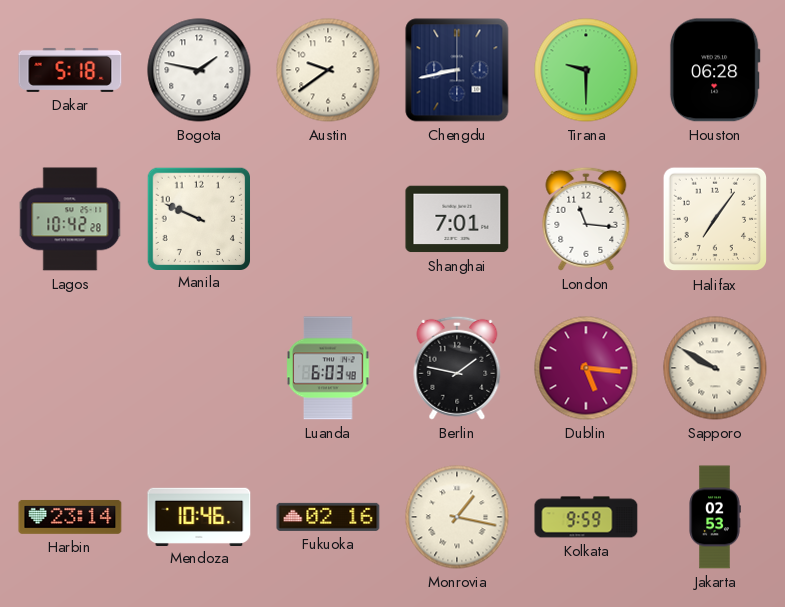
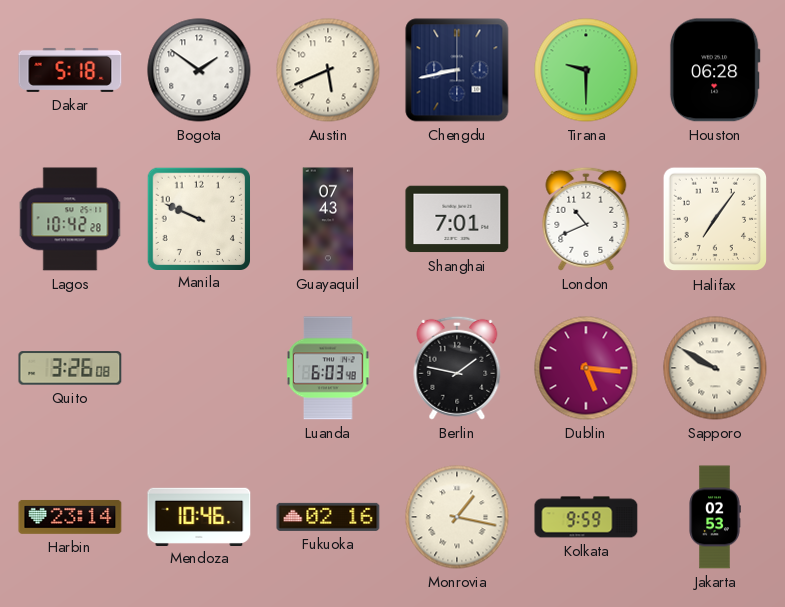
Bogota: 1:47 -> 1:51 (199, 70)
Austin: 9:39 -> 5:41 (328, 70)
Guayaquil: none -> 07:43 (328, 219)
London: 11:16 -> 10:41 (586, 219)
Quito: none -> 3:26 (70, 368)
